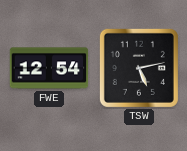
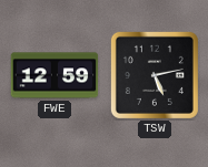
FWE: 12:54 -> 12:59 (55, 75)
